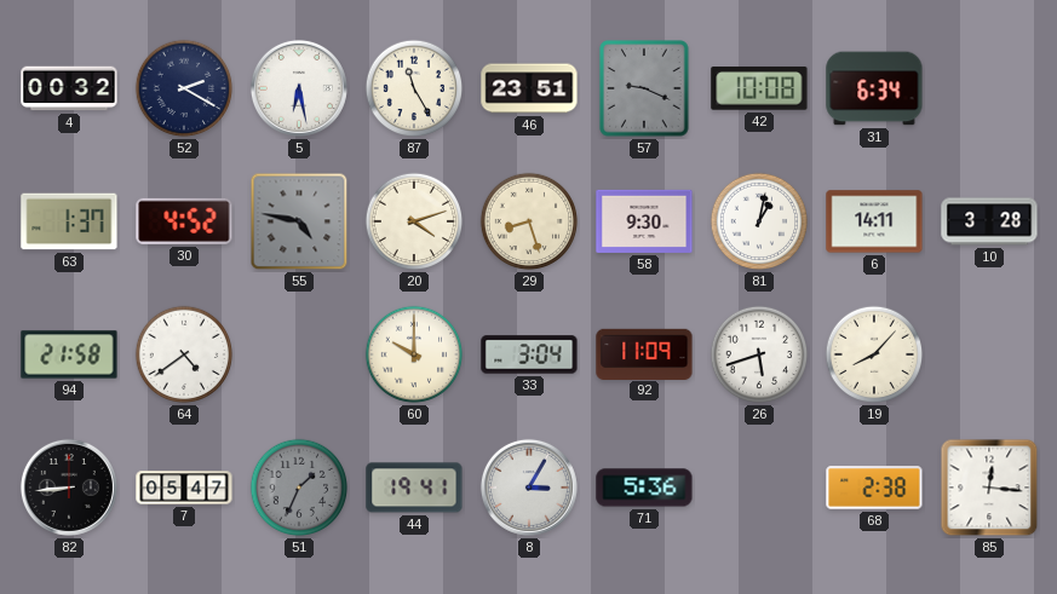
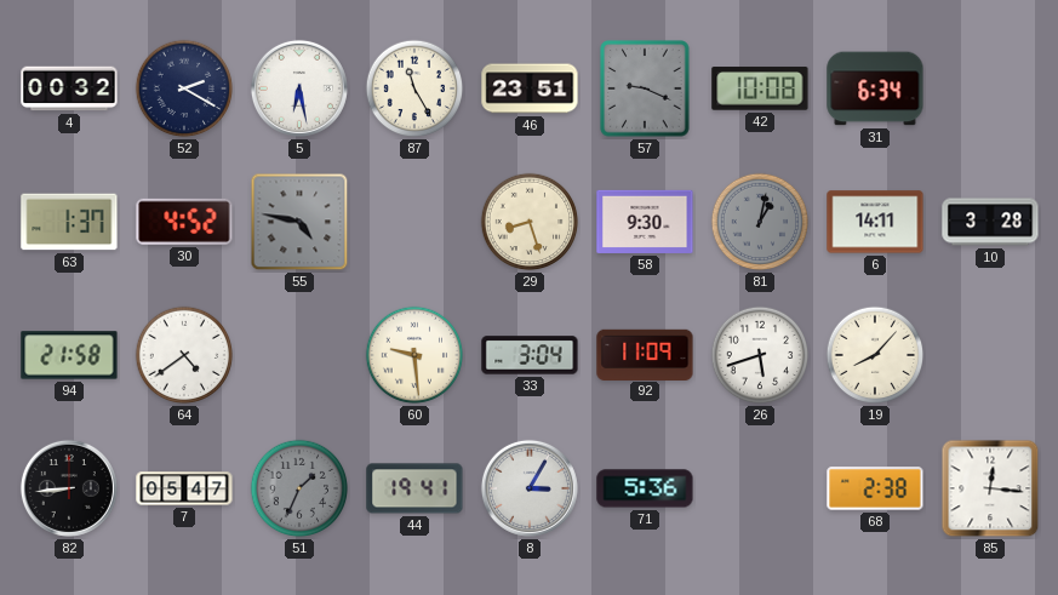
20: 4:12 -> none (414, 221)
81 dial: white -> grey (760, 222)
60: 10:00 -> 9:29 (414, 355)
